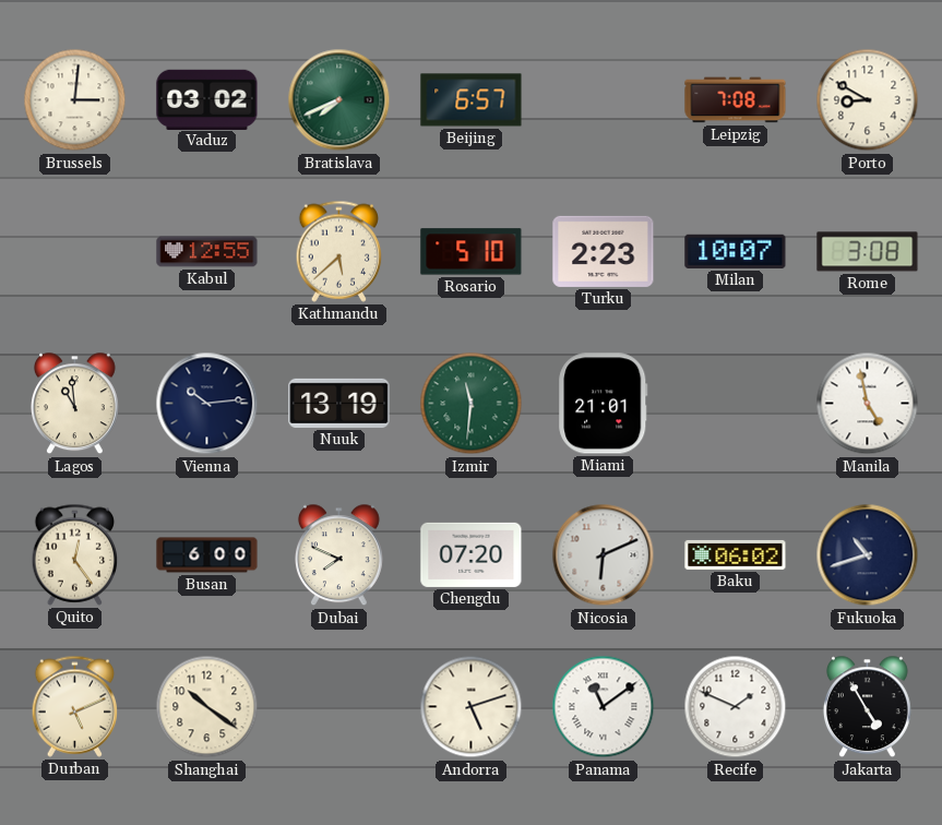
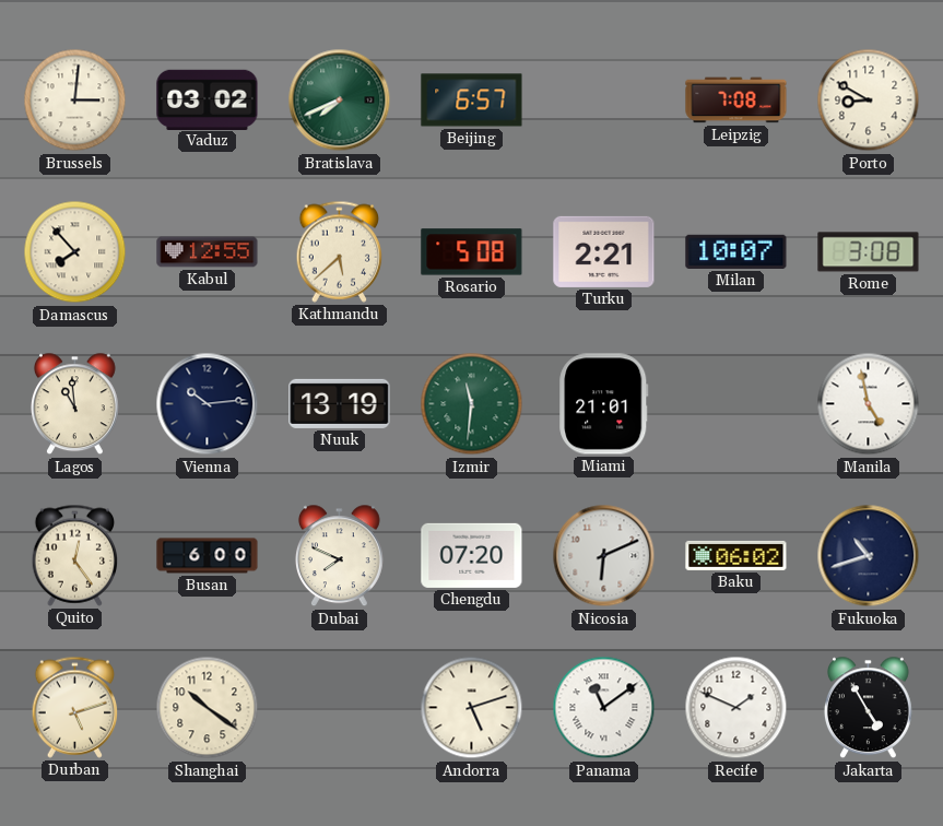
Damascus: none -> 7:53 (75, 252)
Rosario: 5:10 -> 5:08 (472, 252)
Turku: 2:23 -> 2:21 (604, 251)
Durban: 5:11 -> 5:12 (75, 707)
